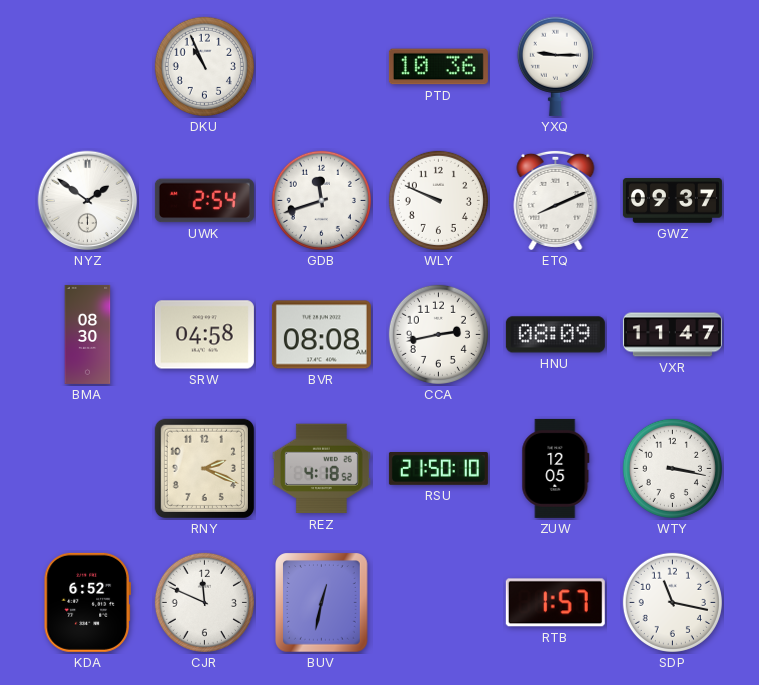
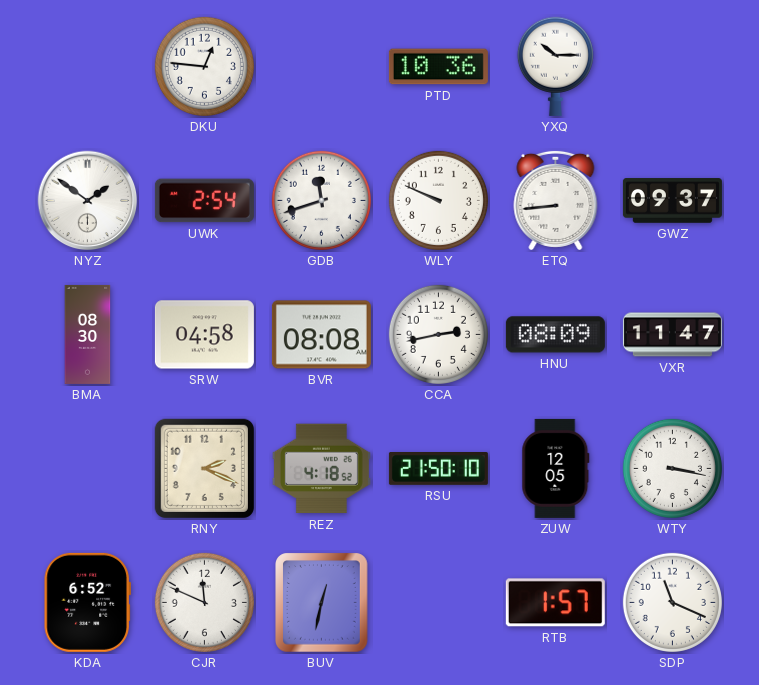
DKU: 10:56 -> 12:46 (204, 66)
YXQ: 9:15 -> 10:15 (555, 66)
ETQ: 8:11 -> 8:44 (556, 200)
SDP: 11:17 -> 11:19 (672, 602)
